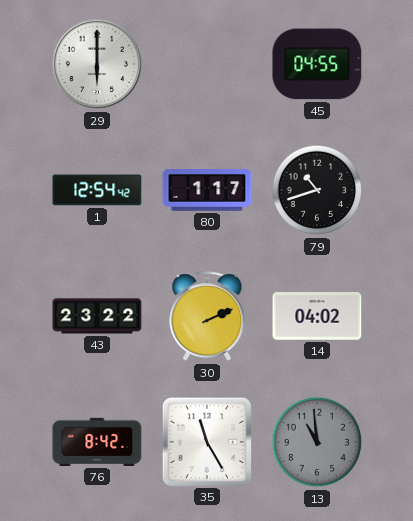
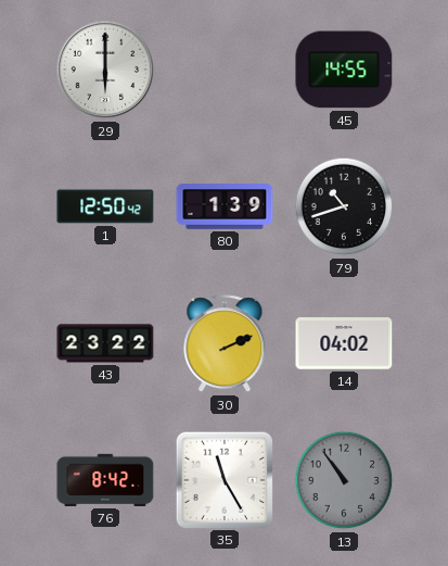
45: 04:55 -> 14:55 (344, 70)
1: 12:54 -> 12:50 (105, 206)
80: 1:17 -> 1:39 (225, 207)
13: 10:59 -> 10:54 (344, 480)
